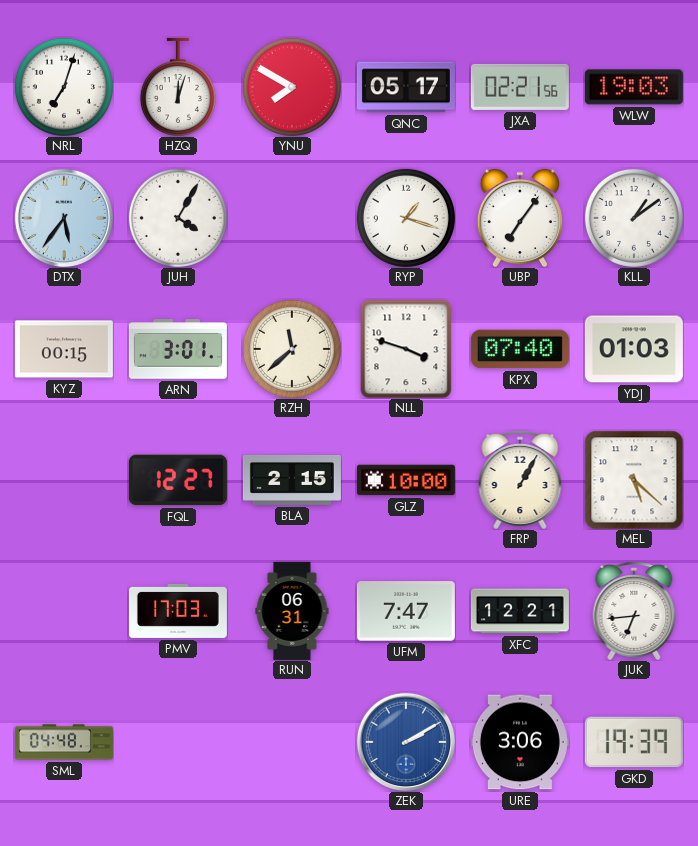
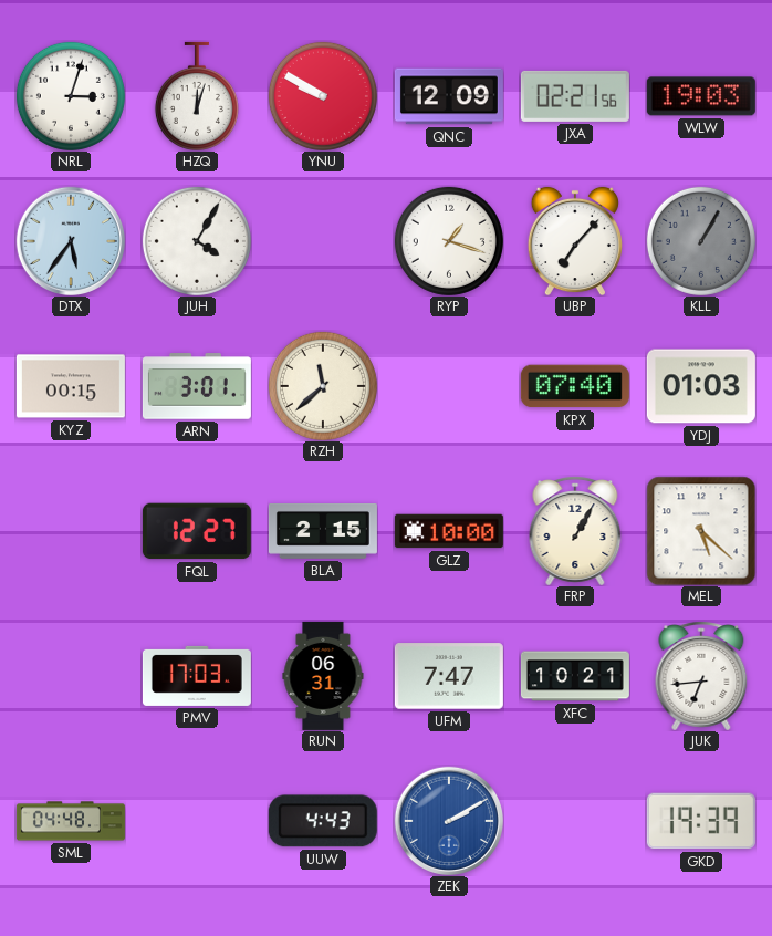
NRL: 7:03 -> 3:03 (71, 96)
YNU: 7:50 -> 9:50 (323, 96)
QNC: 05:17 -> 12:09 (449, 96)
UBP: 7:06 -> 7:07 (575, 241)
KLL: 1:09 -> 1:05 (701, 241)
KLL dial: white -> grey (701, 241)
NLL: 3:48 -> none (406, 349)
XFC: 12:21 -> 10:21 (575, 676)
UUW: none -> 4:43 (323, 821)
URE: 3:06 -> none (520, 742)
